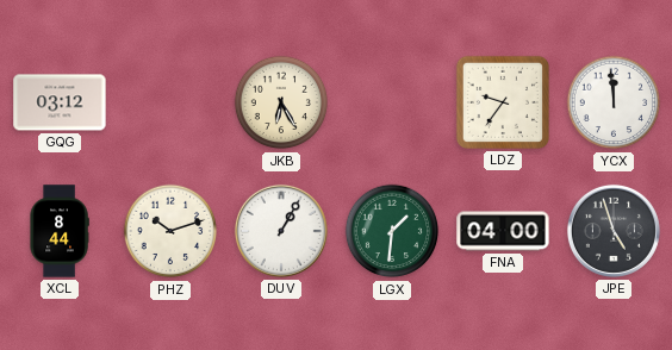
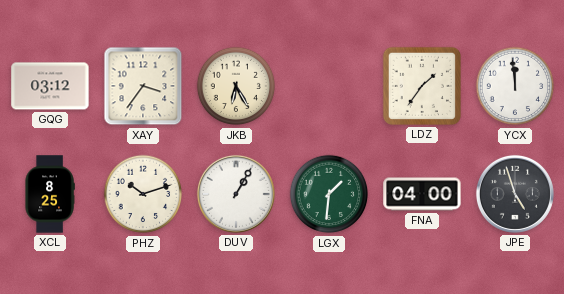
XAY: none -> 3:36 (143, 86)
LDZ: 9:36 -> 1:36 (422, 86)
XCL: 8:44 -> 8:25 (50, 194)
